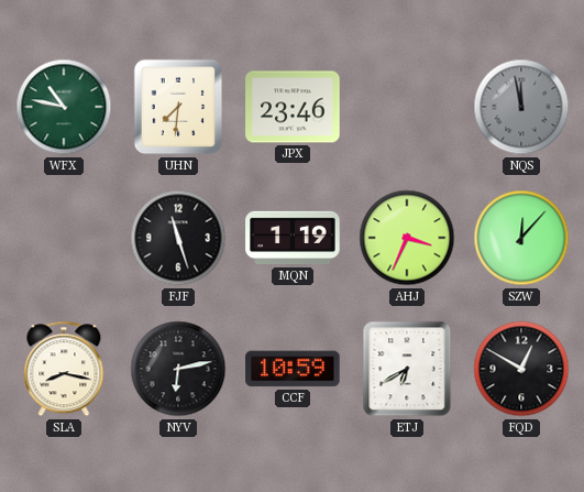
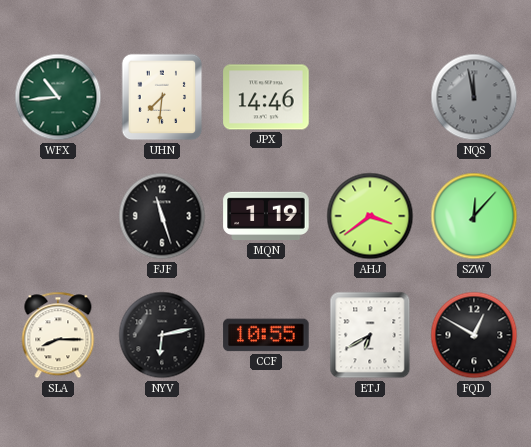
WFX: 10:47 -> 10:44 (58, 97)
JPX: 23:46 -> 14:46 (266, 97)
AHJ: 3:34 -> 3:39 (370, 216)
SLA: 8:17 -> 8:15 (58, 335)
CCF: 10:59 -> 10:55 (266, 335)
